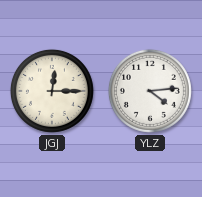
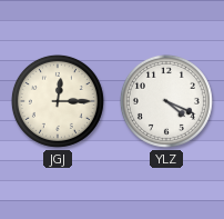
YLZ: 4:14 -> 4:19 (166, 101)
